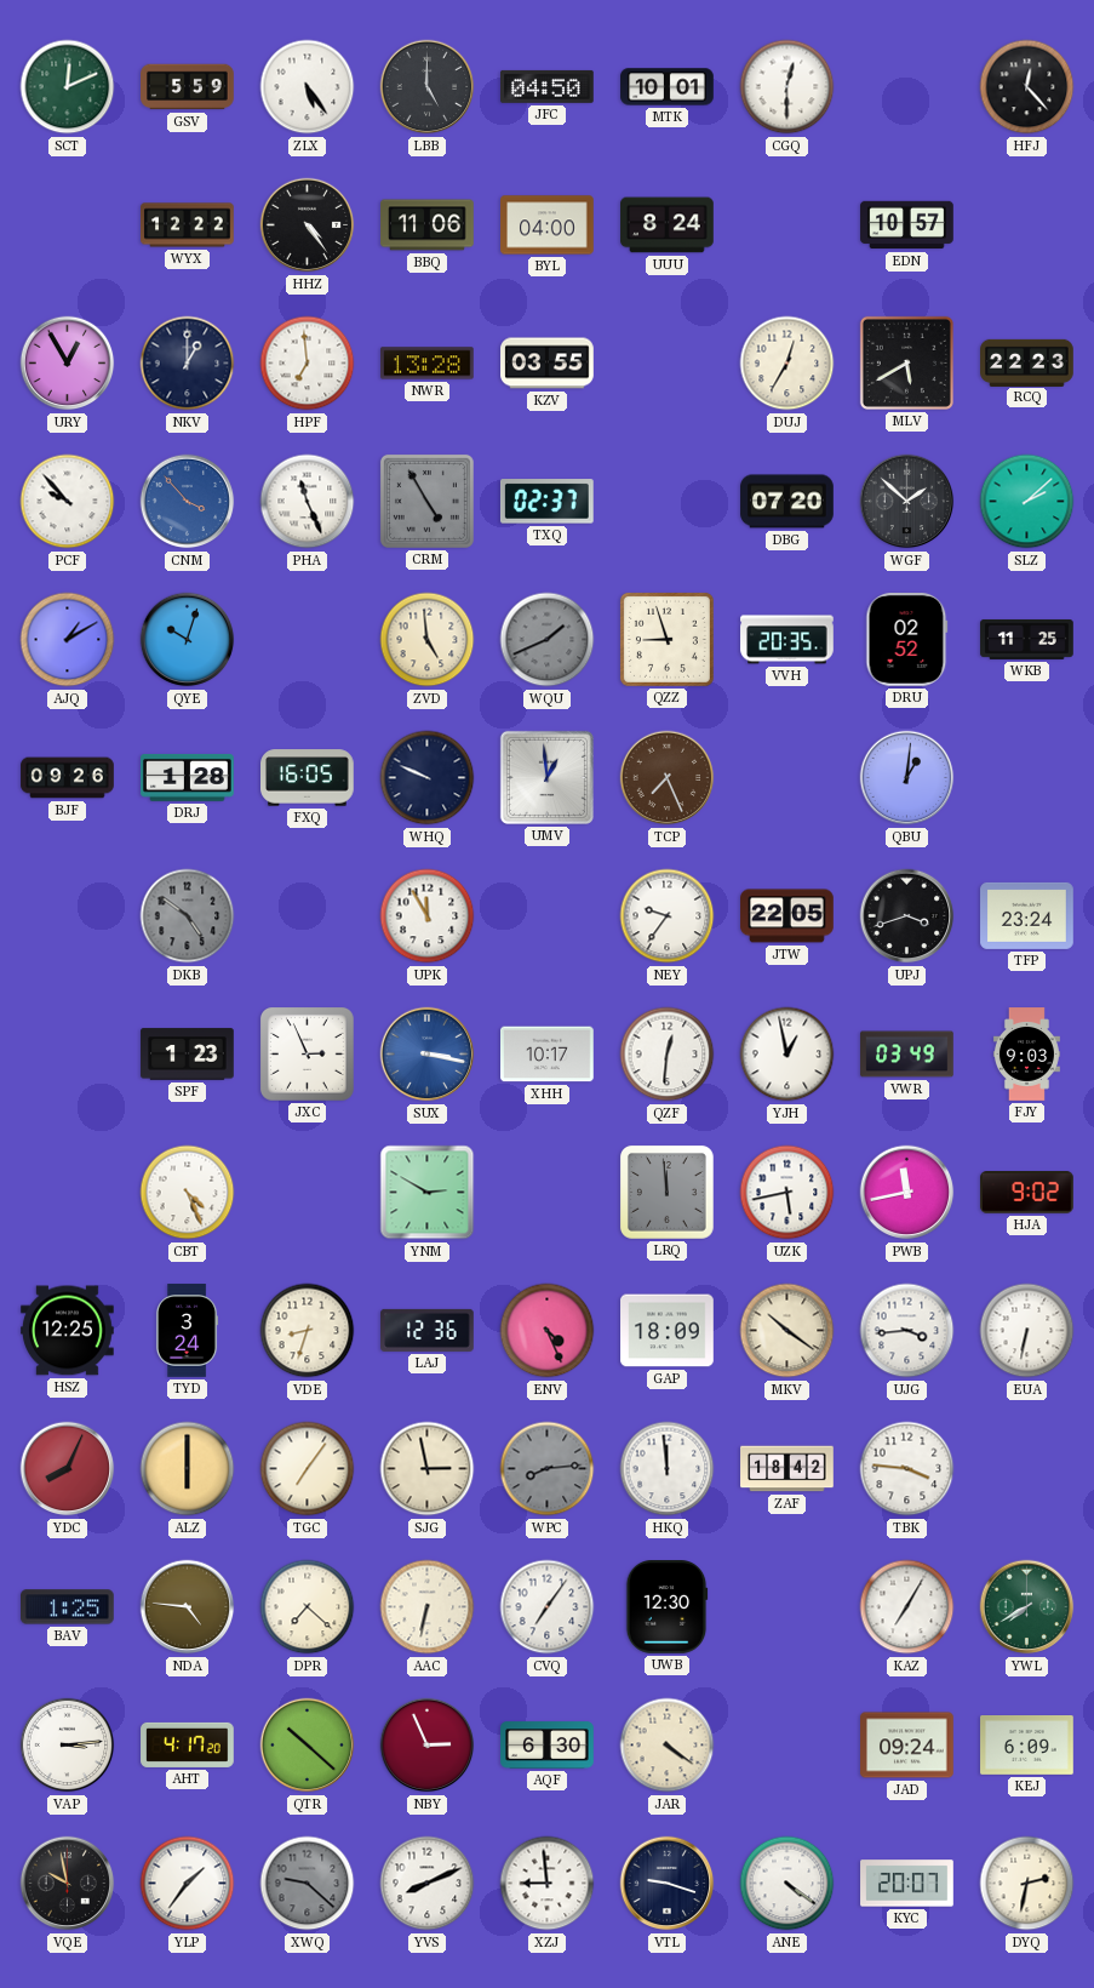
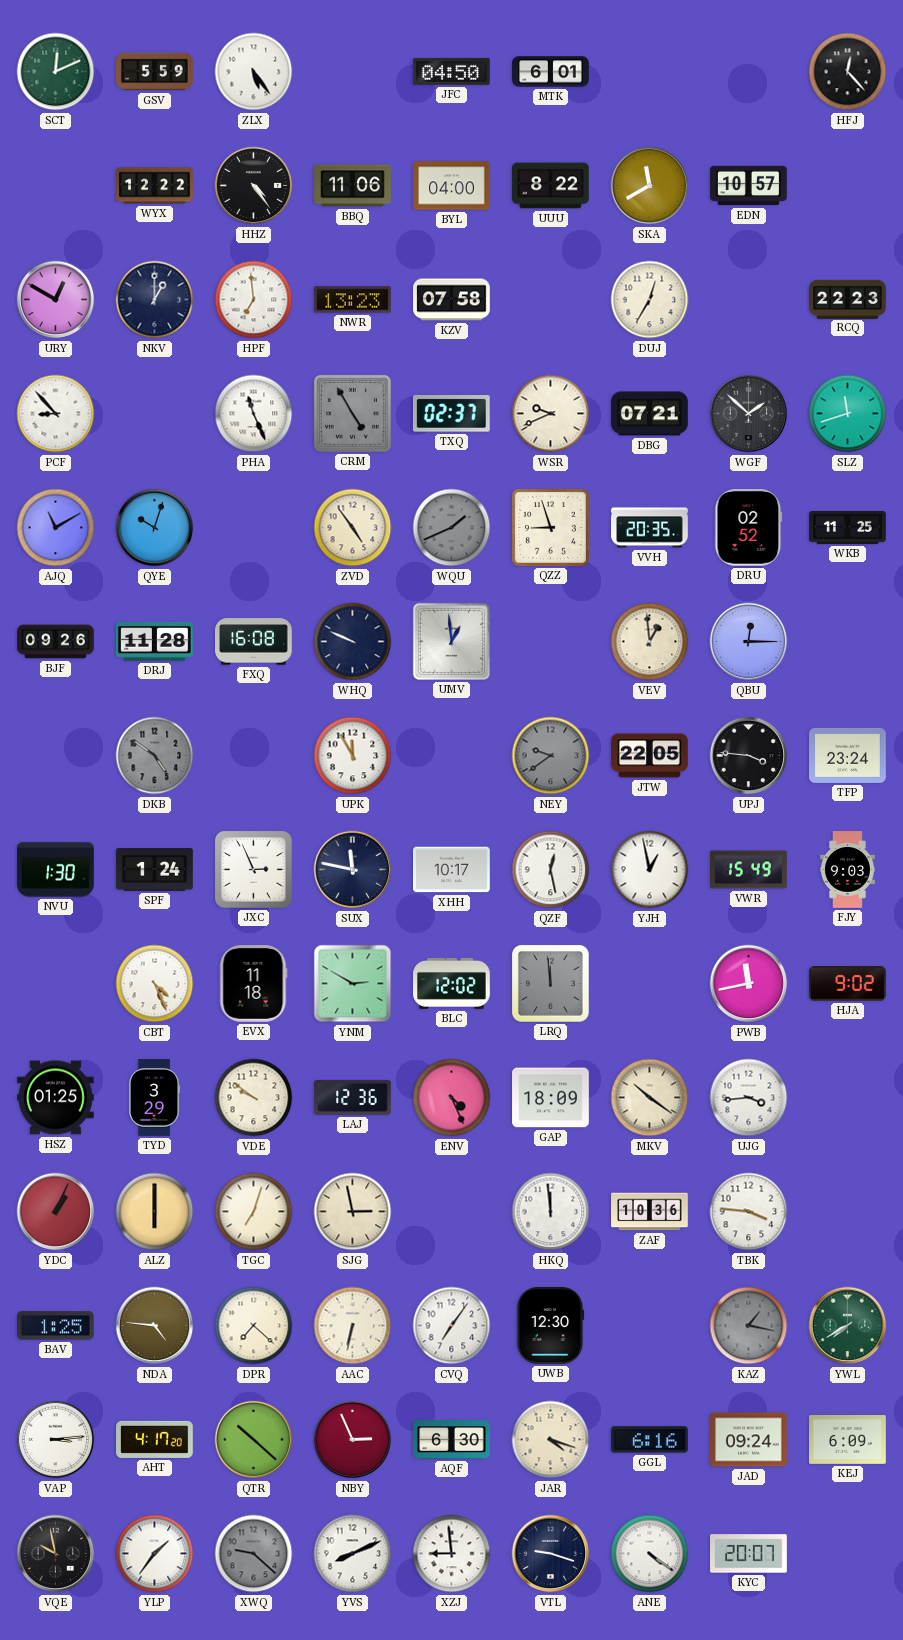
LBB: 5:00 -> none (428, 87)
MTK: 10:01 -> 6:01 (551, 72)
CGQ: 12:30 -> none (787, 87)
UUU: 8:24 -> 8:22 (551, 186)
SKA: none -> 11:40 (650, 186)
URY: 12:55 -> 12:50 (56, 300)
NWR: 13:28 -> 13:23 (353, 300)
KZV: 03:55 -> 07:58 (452, 300)
MLV: 5:40 -> none (906, 362)
PCF: 9:53 -> 8:53 (56, 414)
CNM: 3:53 -> none (188, 502)
WSR: none -> 9:41 (551, 414)
DBG: 07:20 -> 07:21 (650, 414)
SLZ: 2:08 -> 11:42 (848, 414)
AJQ: 1:10 -> 11:10 (56, 528)
ZVD: 4:59 -> 4:54 (353, 528)
DRJ: 1:28 -> 11:28 (155, 641)
FXQ: 16:05 -> 16:08 (254, 642)
TCP: 7:26 -> none (668, 778)
VEV: none -> 12:59 (650, 642)
QBU: 1:01 -> 12:15 (749, 642)
NEY: 9:36 -> 9:39 (551, 756)
NEY dial: white -> grey (551, 756)
UPJ: 3:42 -> 3:46 (749, 756)
NVU: none -> 1:30 (56, 870)
SPF: 1:23 -> 1:24 (155, 870)
SUX: 3:17 -> 11:47 (353, 870)
SUX dial: blue -> navy (353, 870)
QZF: 12:31 -> 12:28 (551, 870)
VWR: 03:49 -> 15:49 (749, 870)
EVX: none -> 11:18 (254, 984)
BLC: none -> 12:02 (452, 983)
UZK: 5:43 -> none (787, 1193)
HSZ: 12:25 -> 01:25 (56, 1098)
TYD: 3:24 -> 3:29 (154, 1098)
VDE: 8:33 -> 9:51 (254, 1098)
EUA: 6:32 -> none (1027, 1331)
YDC: 8:04 -> 1:04 (56, 1212)
TGC: 7:06 -> 7:03 (254, 1212)
WPC: 8:14 -> none (548, 1469)
ZAF: 18:42 -> 10:36 (650, 1212)
KAZ: 7:05 -> 1:17 (749, 1326)
KAZ dial: white -> grey (749, 1326)
JAR: 4:21 -> 4:18 (551, 1440)
GGL: none -> 6:16 (650, 1440)
DYQ: 2:32 -> none (1027, 1884)
